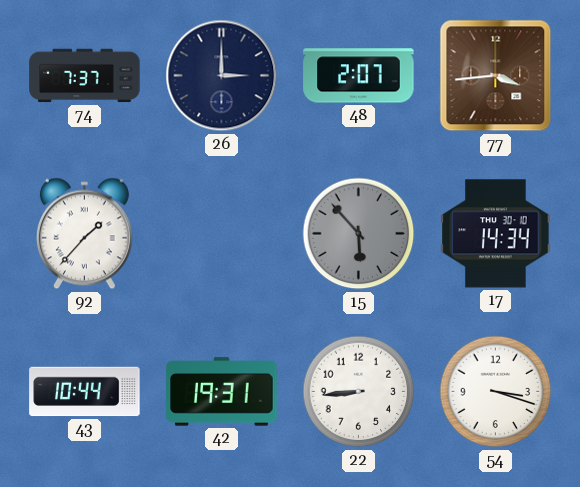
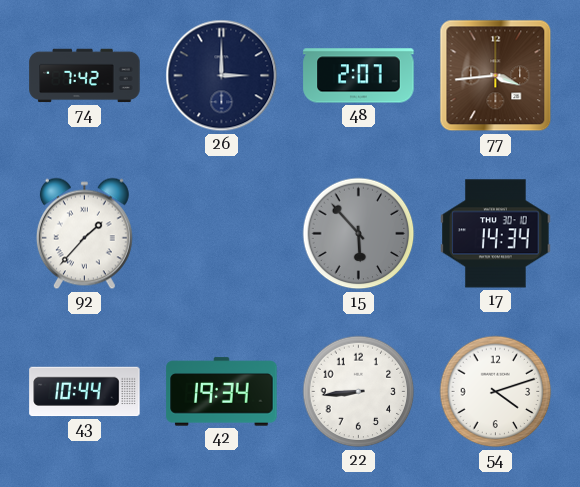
74: 7:37 -> 7:42 (85, 76)
42: 19:31 -> 19:34 (222, 392)
54: 3:18 -> 4:12 (496, 392)
